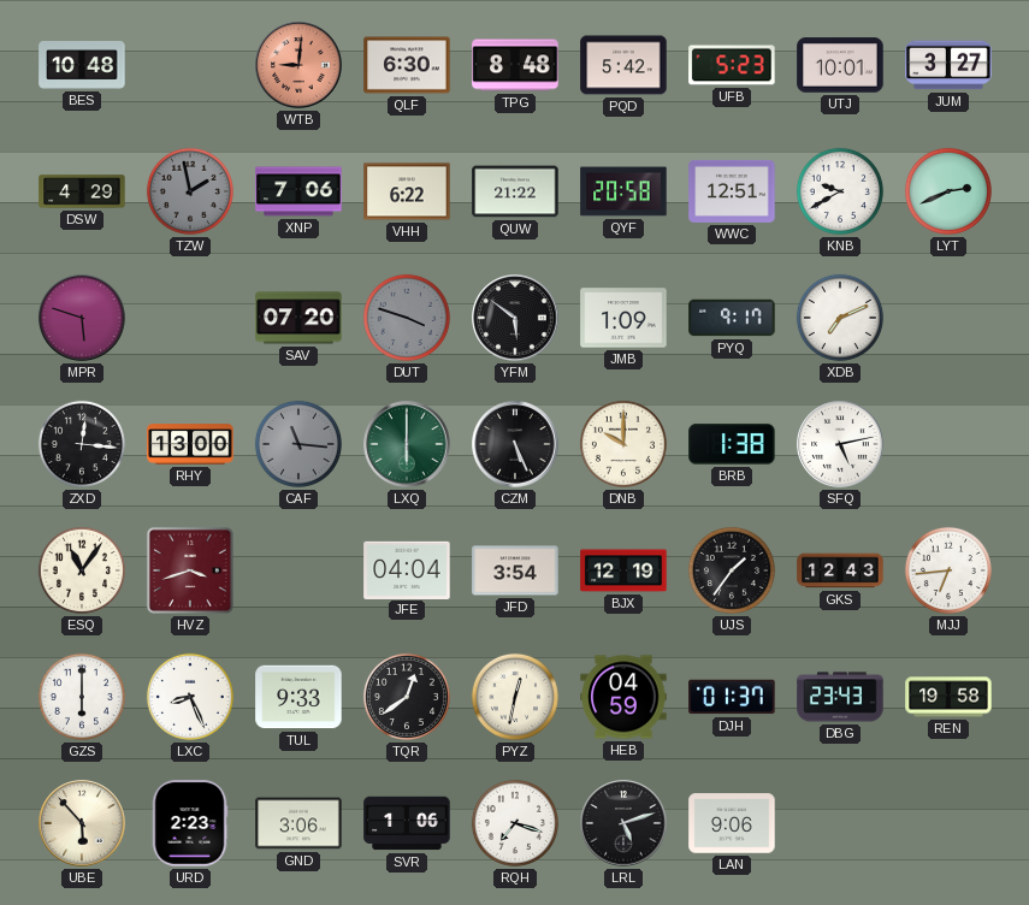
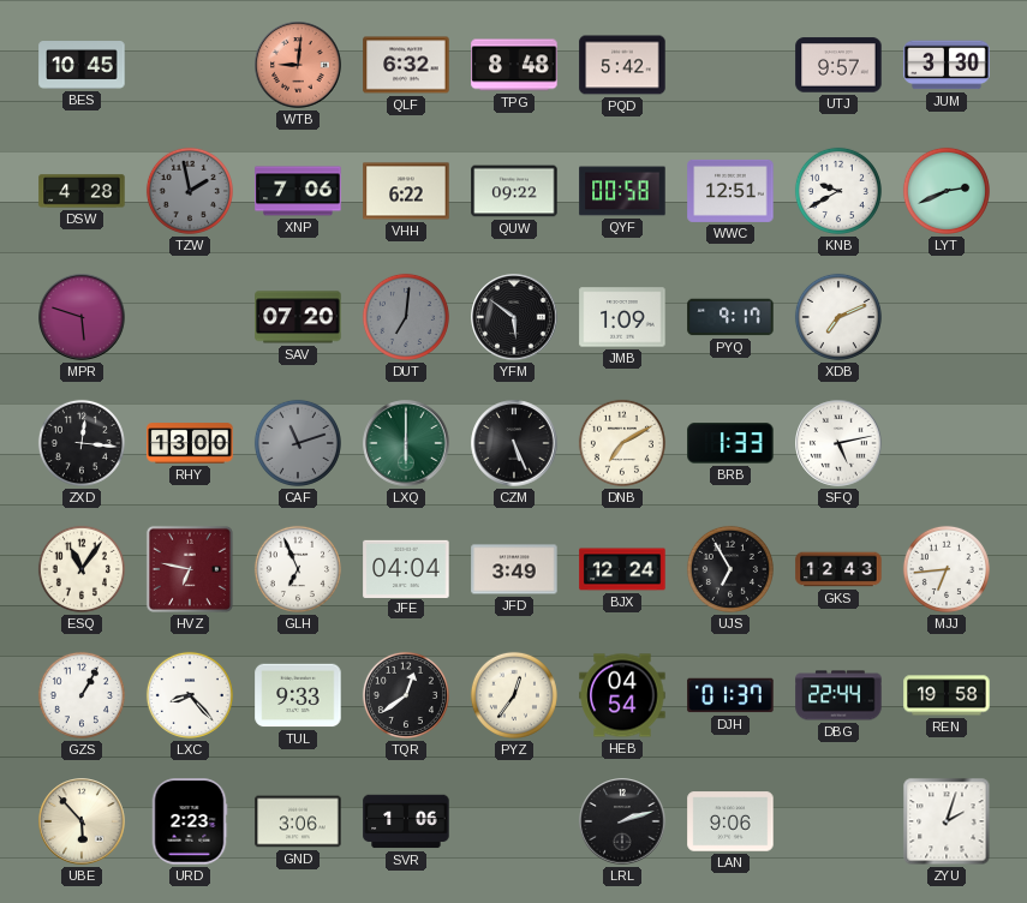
BES: 10:48 -> 10:45 (82, 66)
QLF: 6:30 -> 6:32 (406, 65)
UFB: 5:23 -> none (732, 65)
UTJ: 10:01 -> 9:57 (838, 65)
JUM: 3:27 -> 3:30 (947, 65)
DSW: 4:29 -> 4:28 (82, 191)
QUW: 21:22 -> 09:22 (514, 191)
QYF: 20:58 -> 00:58 (622, 191)
DUT: 3:48 -> 7:01 (406, 317)
CAF: 11:16 -> 11:12 (298, 443)
DNB: 10:00 -> 7:10 (622, 443)
BRB: 1:38 -> 1:33 (730, 443)
HVZ: 3:42 -> 6:47 (190, 569)
GLH: none -> 6:56 (298, 569)
JFD: 3:54 -> 3:49 (514, 569)
BJX: 12:19 -> 12:24 (622, 569)
UJS: 1:36 -> 6:55 (730, 569)
GZS: 6:00 -> 1:05 (82, 695)
LXC: 8:26 -> 8:23 (190, 695)
PYZ: 12:32 -> 12:36 (514, 695)
HEB: 04:59 -> 04:54 (622, 695)
DBG: 23:43 -> 22:44 (838, 695)
RQH: 7:18 -> none (515, 823)
LRL: 5:12 -> 2:12 (622, 821)
ZYU: none -> 2:03 (947, 821)
